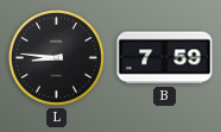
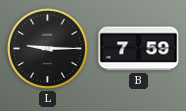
L: 8:46 -> 9:15 (47, 48)
